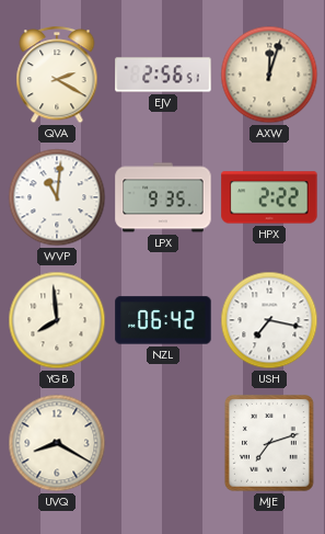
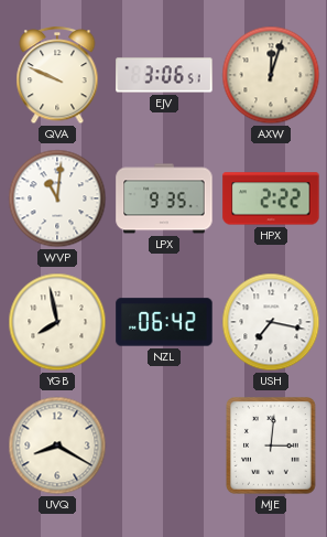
QVA: 2:20 -> 9:49 (57, 76)
EJV: 2:56 -> 3:06 (164, 75)
YGB: 7:59 -> 7:58 (57, 322)
MJE: 7:12 -> 3:01 (272, 447)
